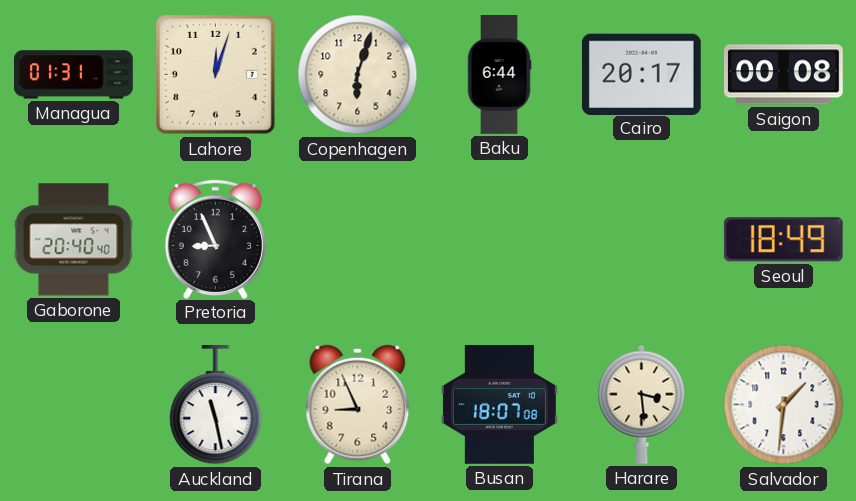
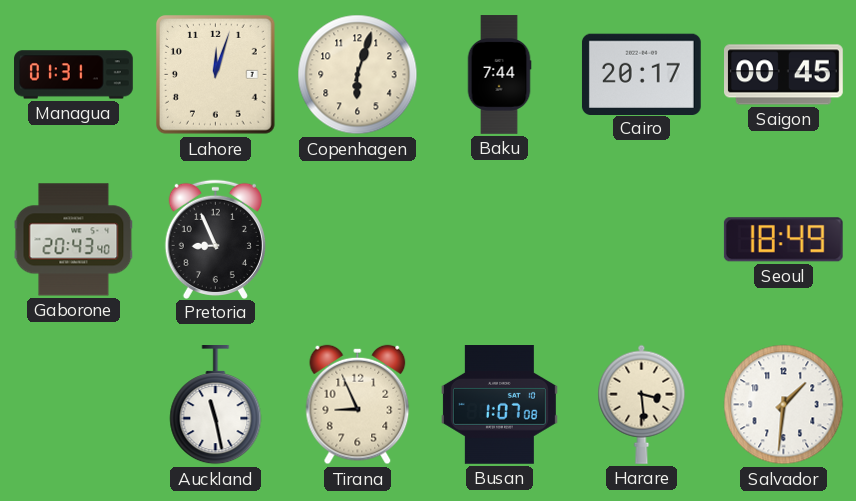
Baku: 6:44 -> 7:44 (499, 75)
Saigon: 00:08 -> 00:45 (784, 75)
Gaborone: 20:40 -> 20:43 (74, 240)
Busan: 18:07 -> 1:07 (499, 405)
